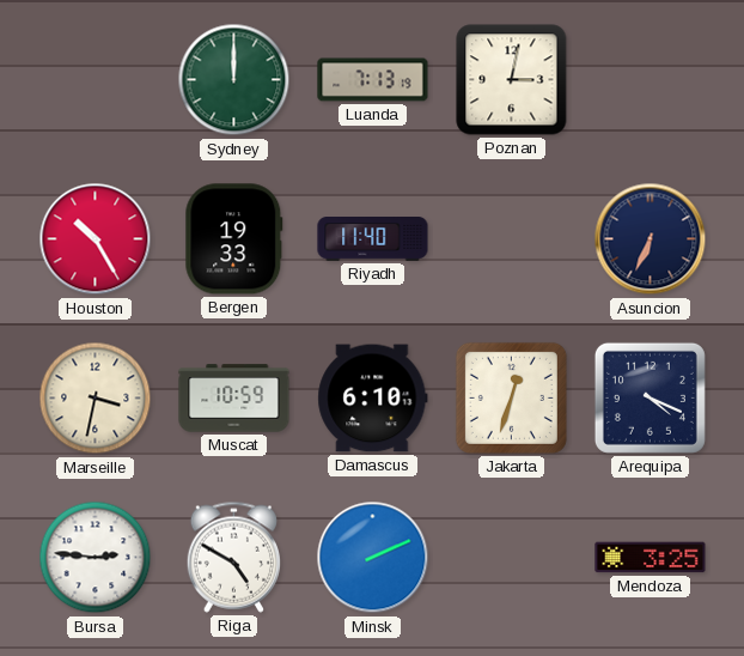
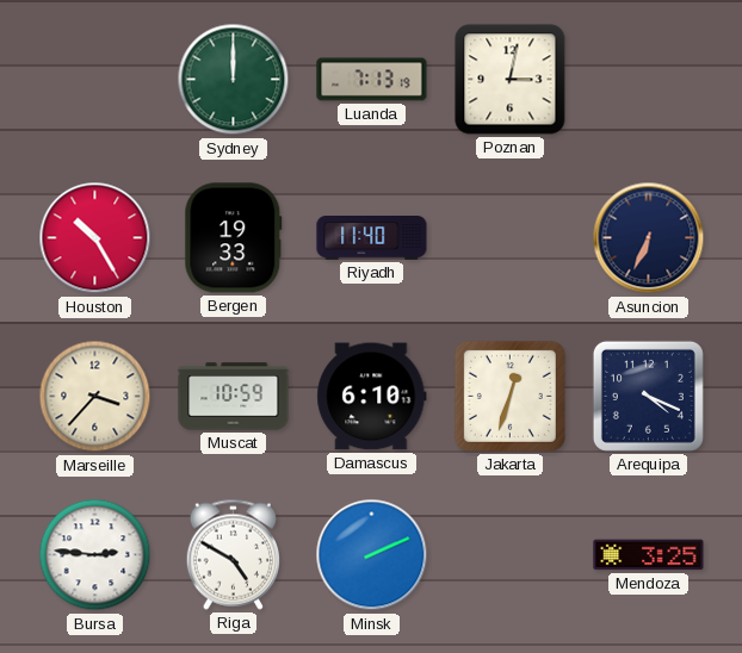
Marseille: 3:32 -> 3:37 (95, 397)
